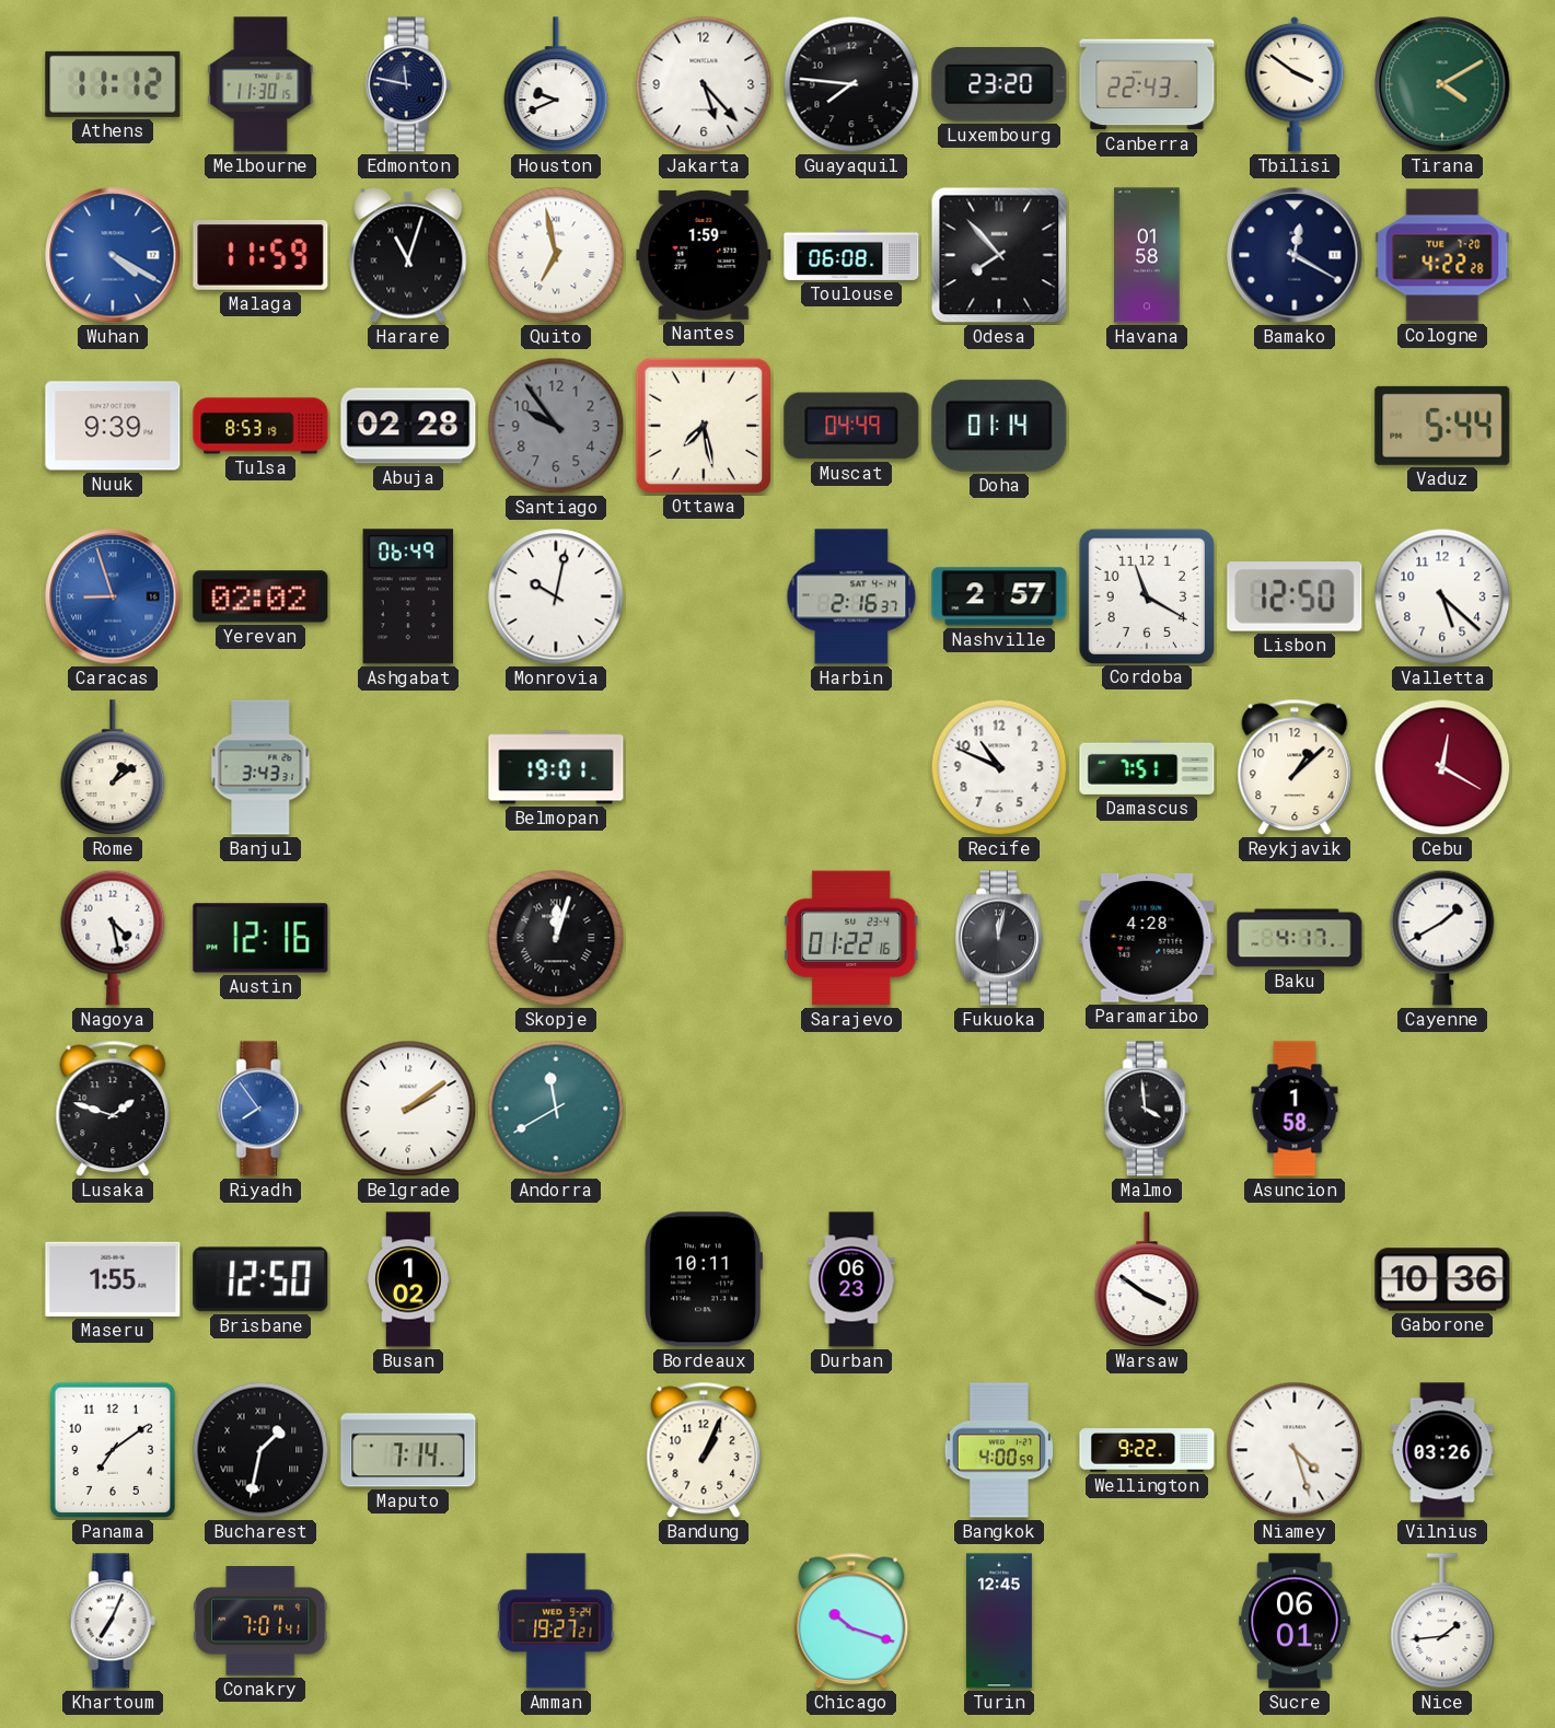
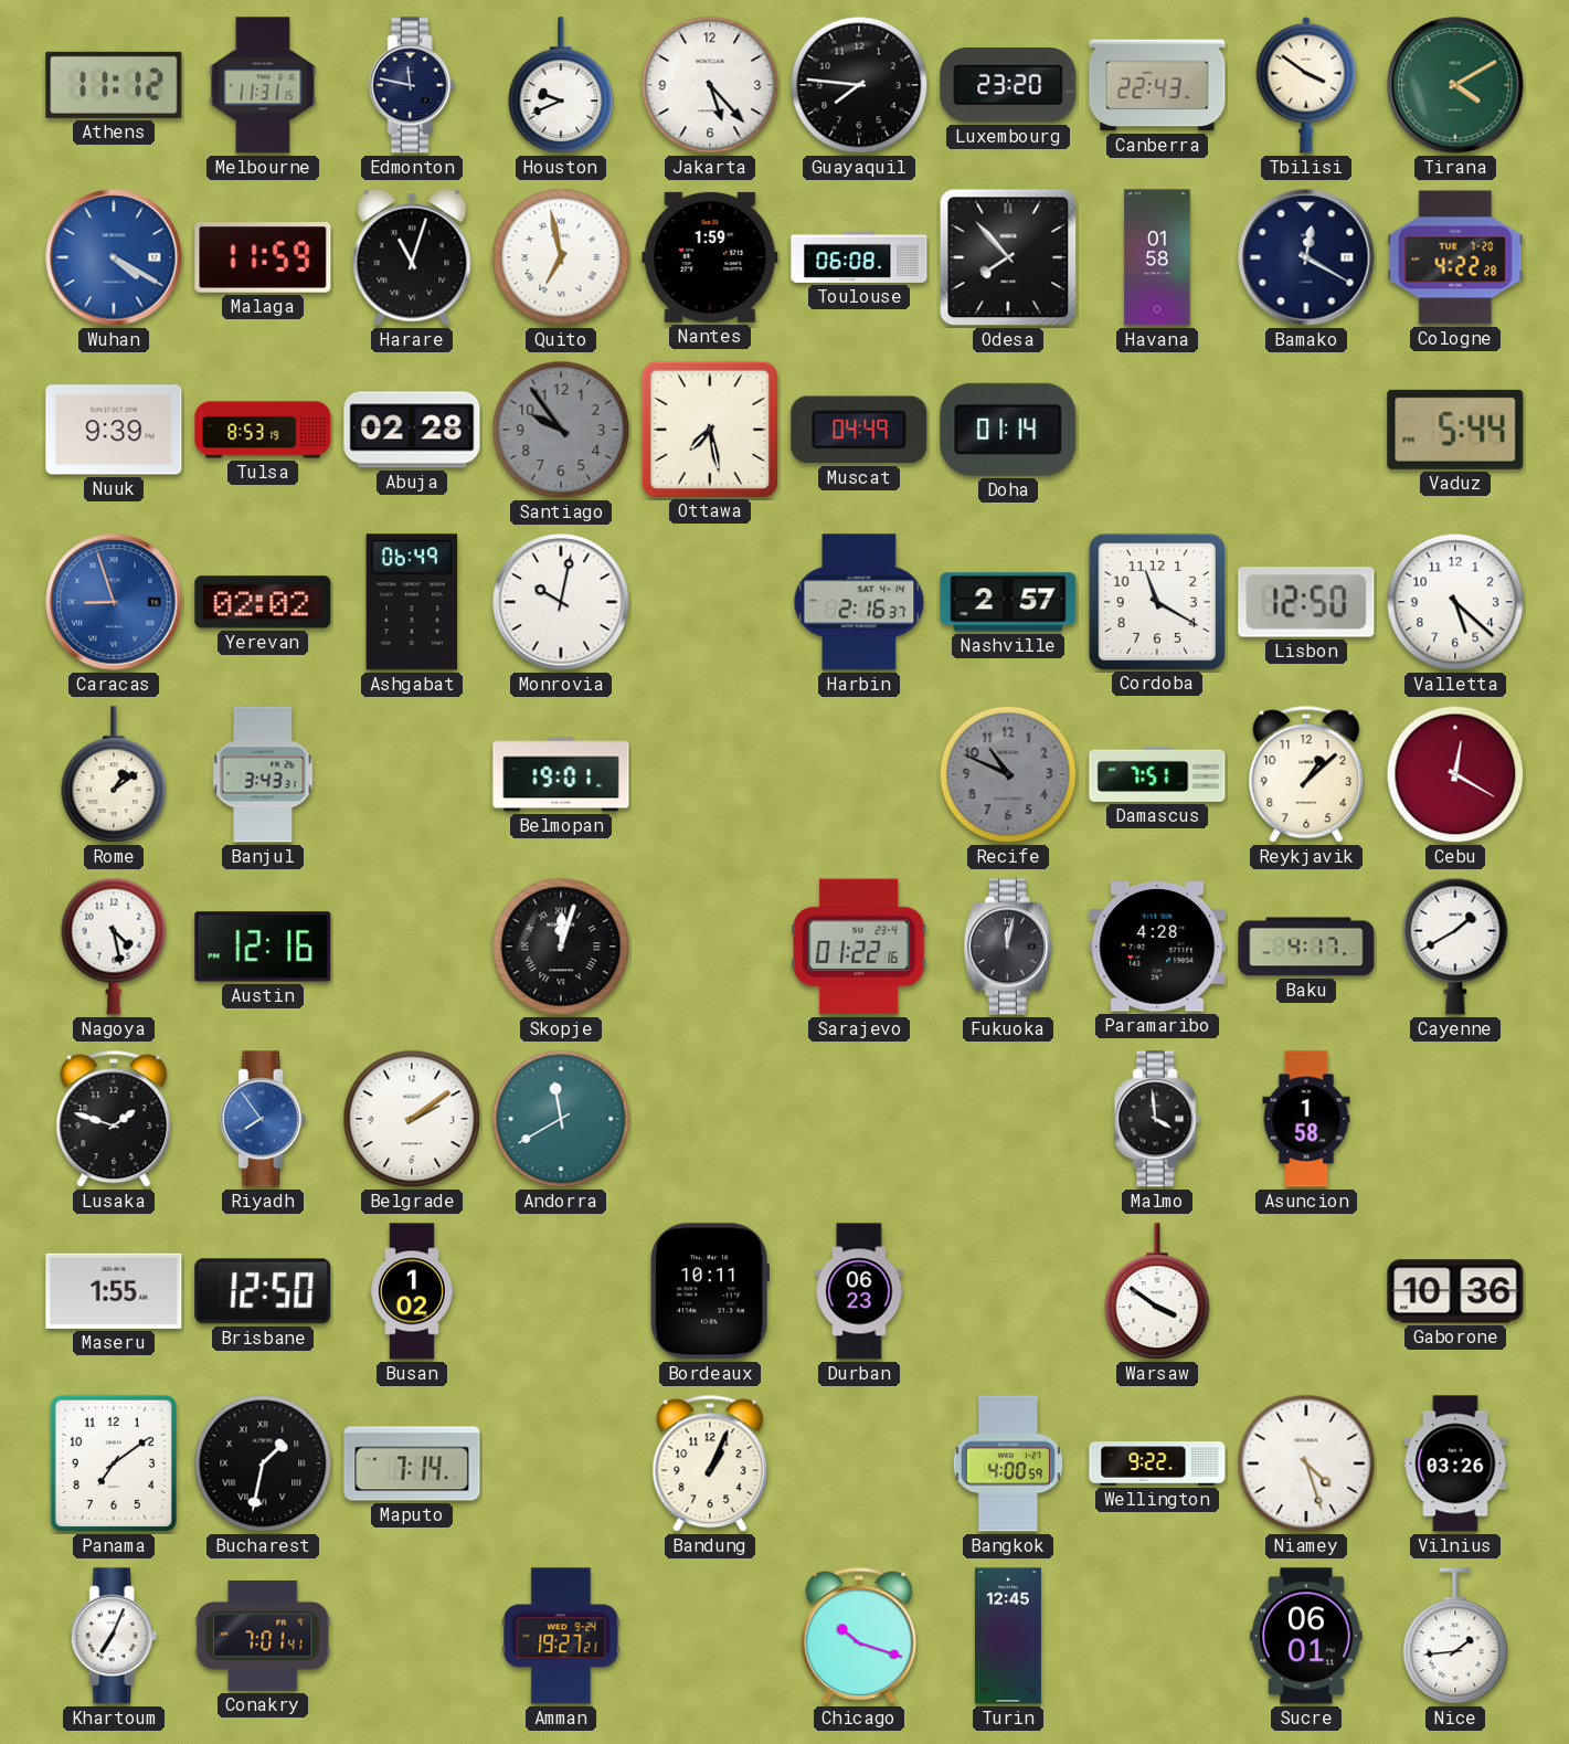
Melbourne: 11:30 -> 11:31 (263, 85)
Recife dial: white -> grey (1008, 774)
